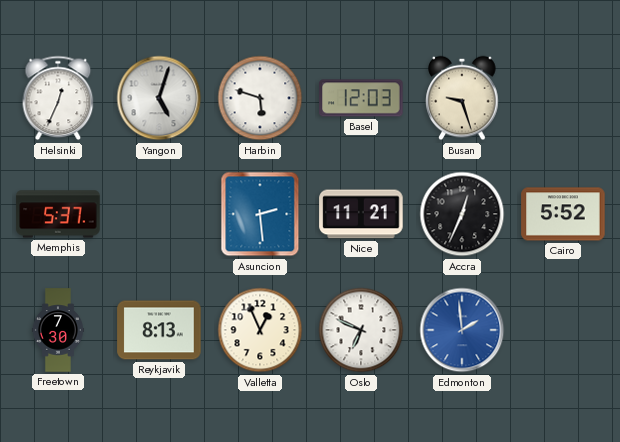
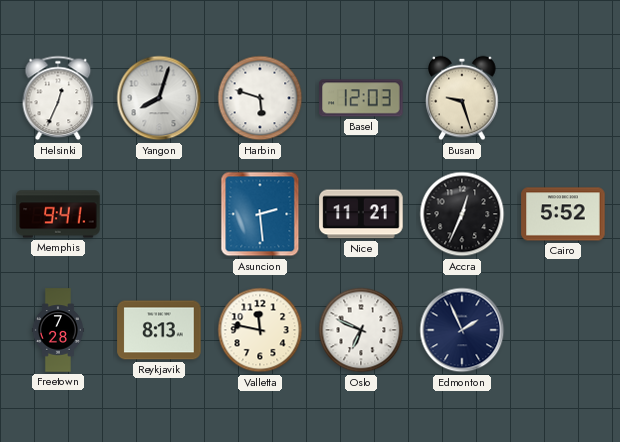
Yangon: 5:03 -> 8:03 (159, 98)
Memphis: 5:37 -> 9:41 (58, 214)
Freetown: 7:30 -> 7:28 (58, 330)
Valletta: 12:56 -> 11:47 (260, 330)
Edmonton: 1:59 -> 1:56 (462, 330)
Edmonton dial: blue -> navy (462, 330)
